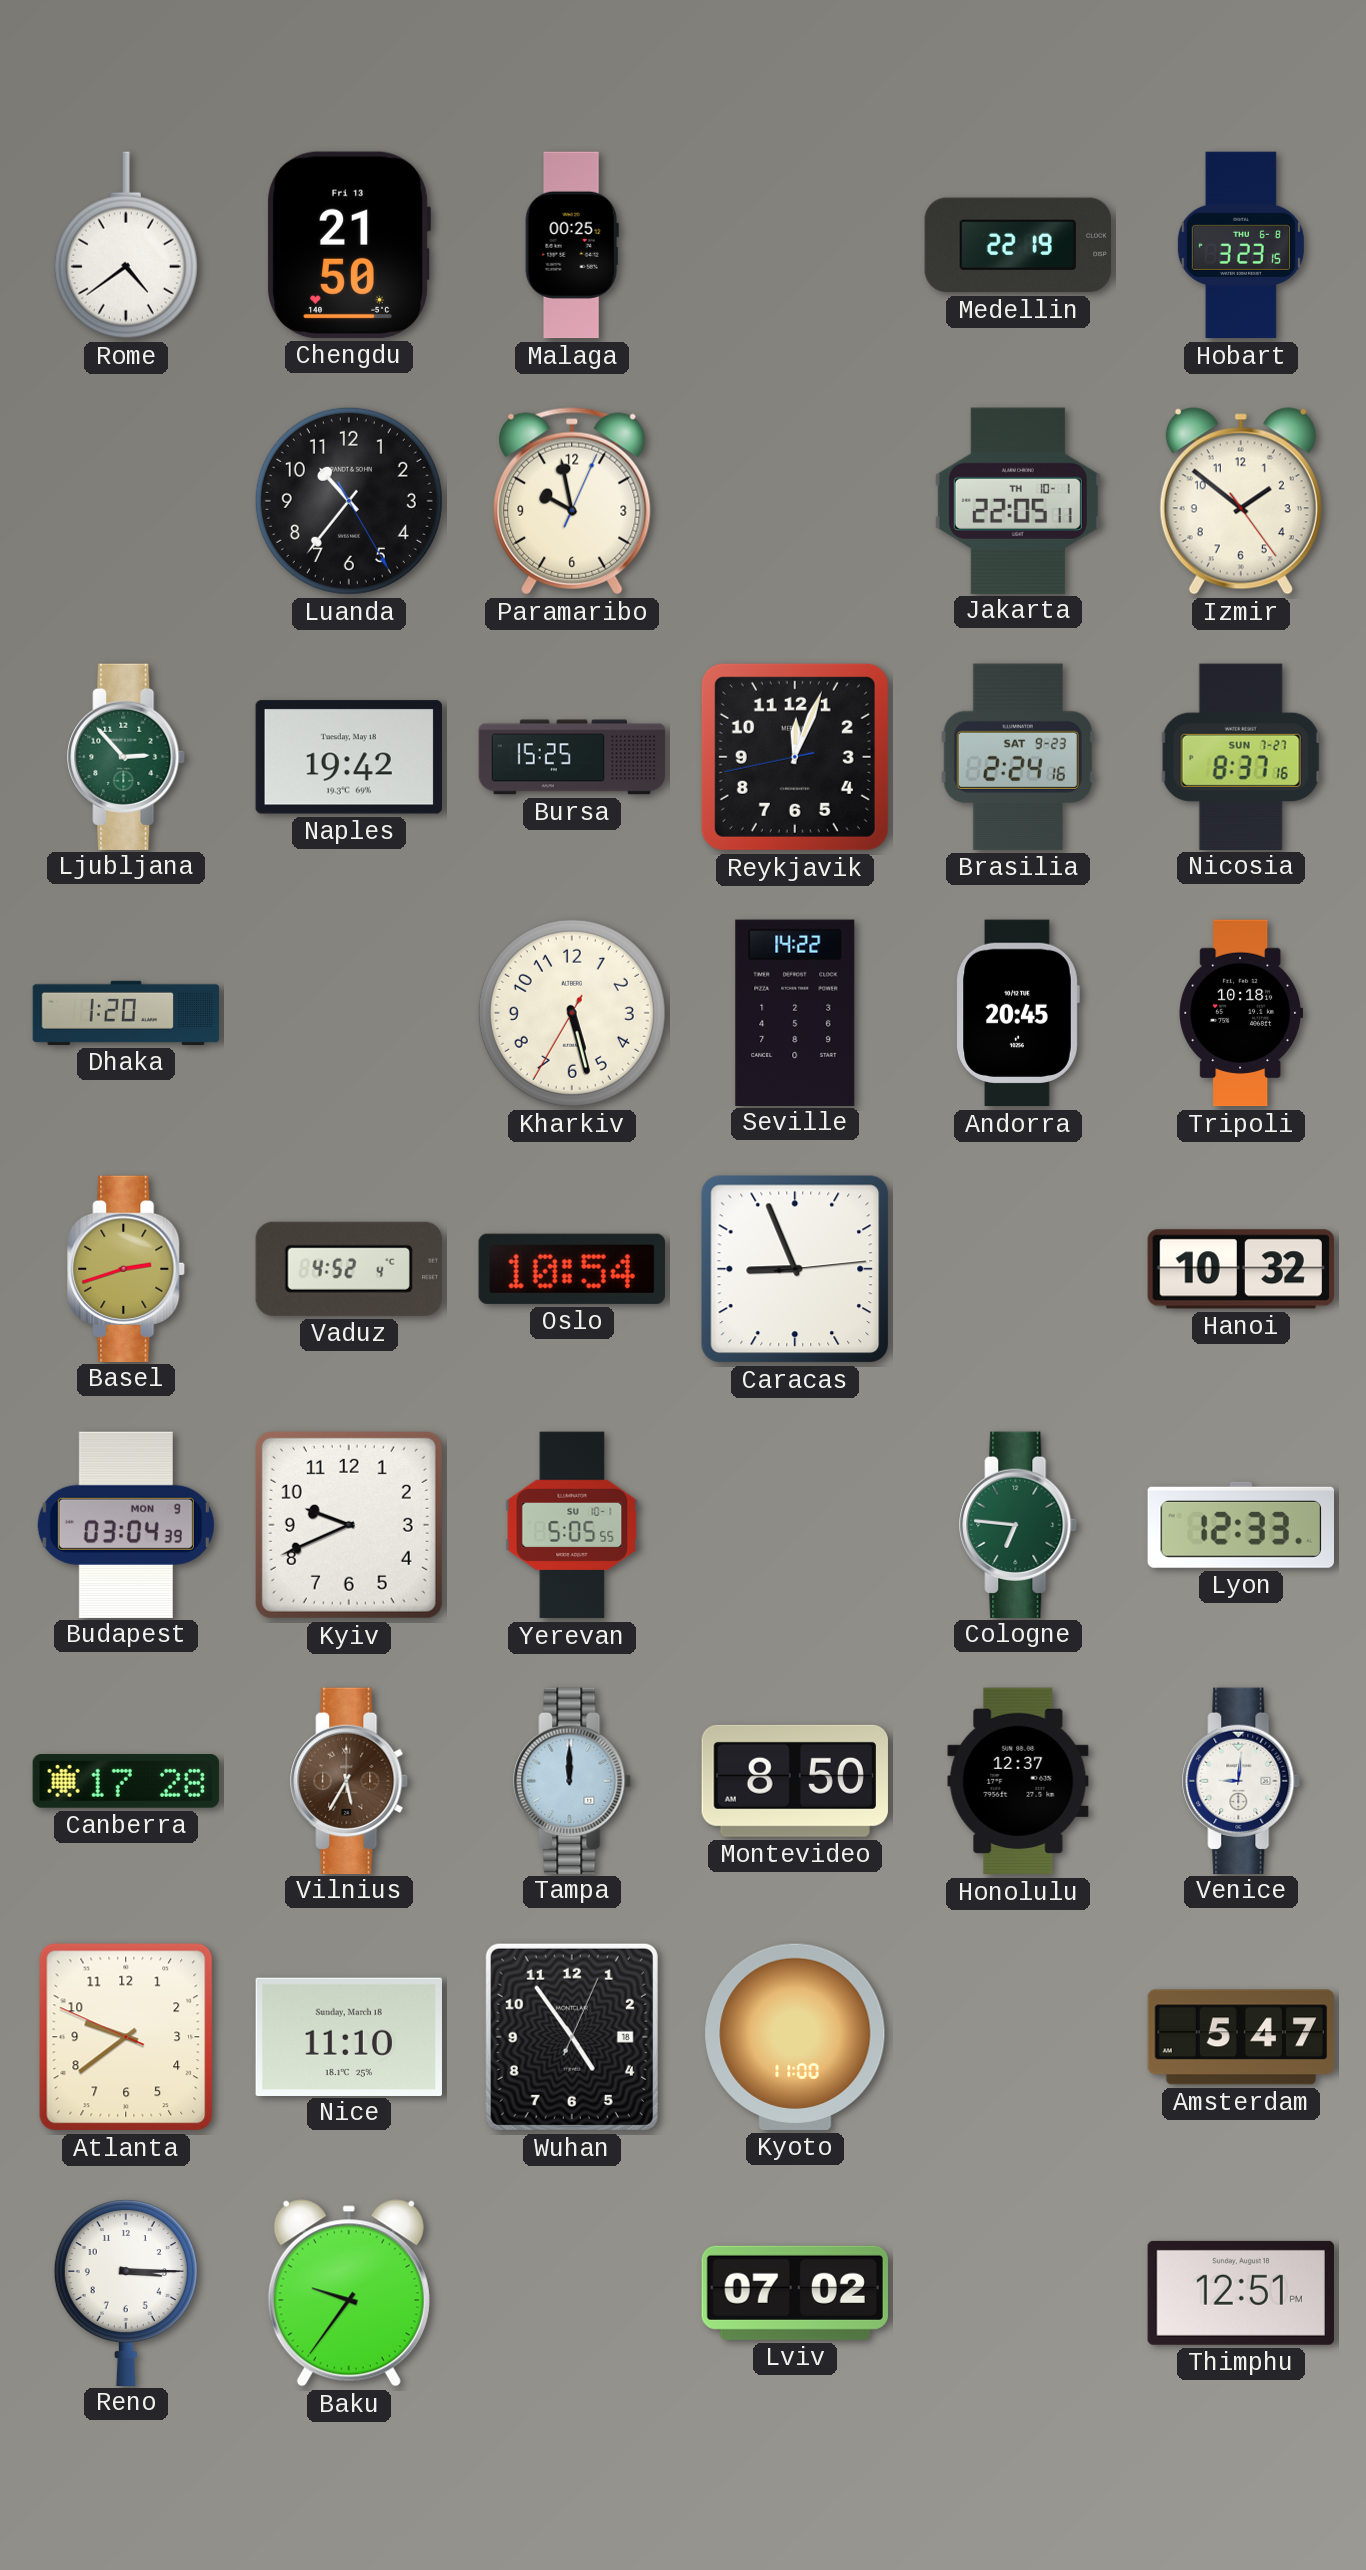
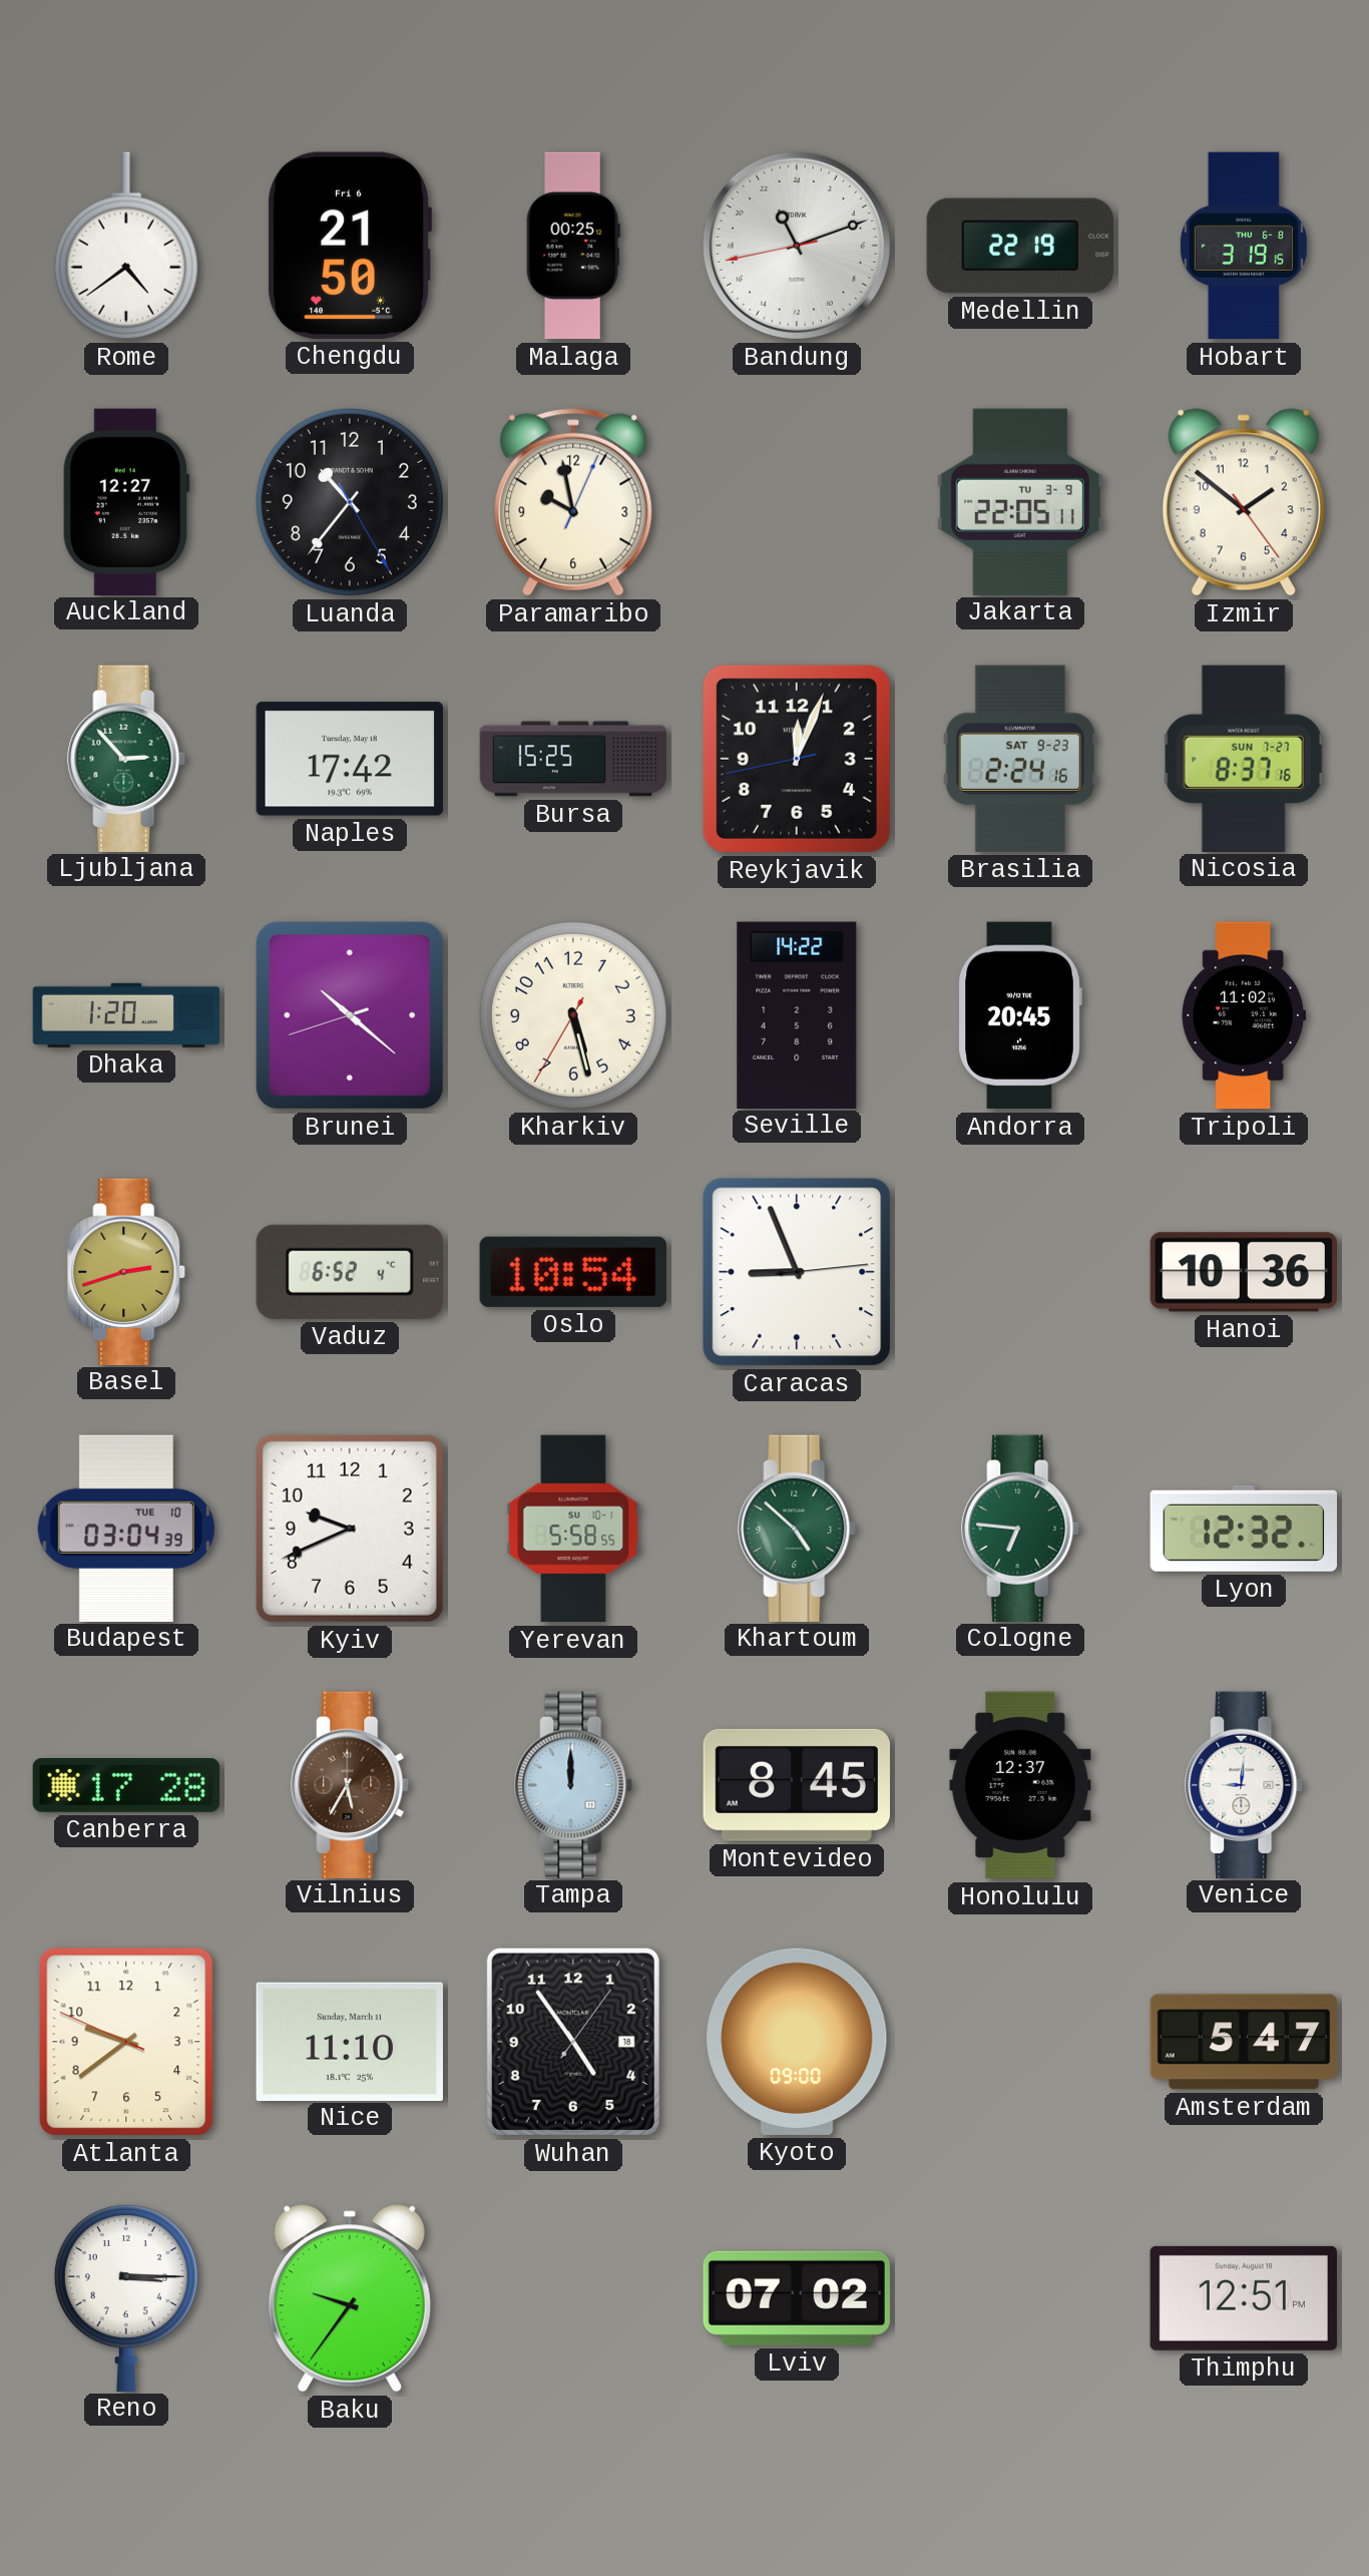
Chengdu date: Fri 13 -> Fri 6 (349, 246)
Bandung: none -> 22:11 (797, 246)
Hobart: 3:23 -> 3:19 (1244, 246)
Auckland: none -> 12:27 (126, 501)
Jakarta date: TH 10-1 -> TU 3-9 (1020, 501)
Naples: 19:42 -> 17:42 (349, 759)
Brunei: none -> 10:21 (350, 1015)
Tripoli: 10:18 -> 11:02 (1244, 1015)
Vaduz: 4:52 -> 6:52 (350, 1272)
Hanoi: 10:32 -> 10:36 (1243, 1272)
Budapest date: MON 9 -> TUE 10 (126, 1528)
Yerevan: 5:05 -> 5:58 (573, 1529)
Khartoum: none -> 4:52 (798, 1528)
Lyon: 12:33 -> 12:32 (1243, 1529)
Montevideo: 8:50 -> 8:45 (797, 1785)
Nice date: Sunday, March 18 -> Sunday, March 11 (349, 2041)
Wuhan: 4:54:04 -> 4:54:06 (573, 2042)
Kyoto: 11:00 -> 09:00 (797, 2042)
